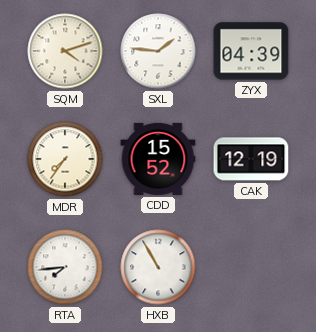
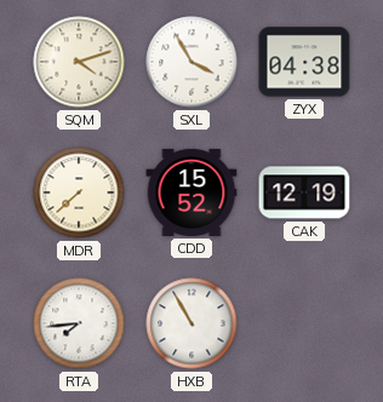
SXL: 1:46 -> 3:55 (191, 62)
ZYX: 04:39 -> 04:38 (304, 62)
MDR: 7:36 -> 7:38 (79, 193)
